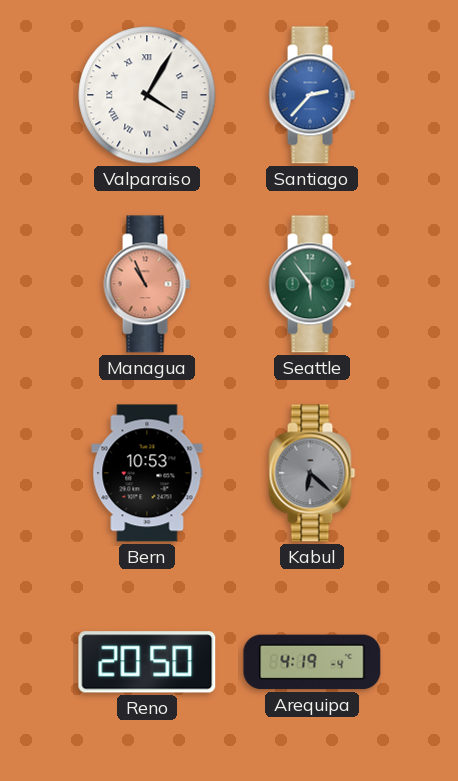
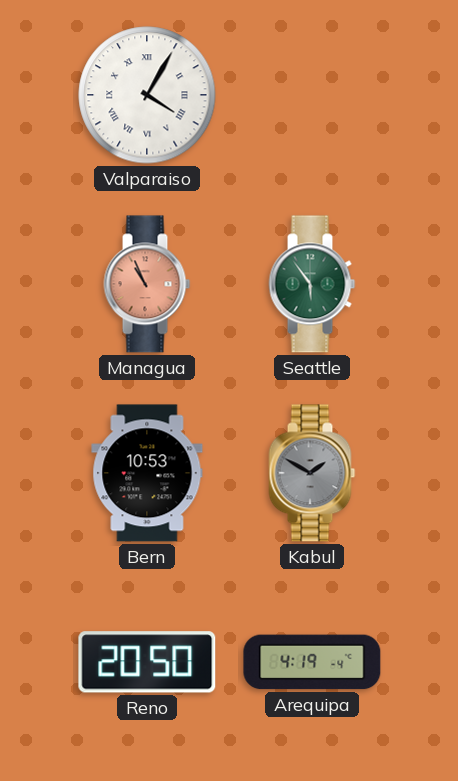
Santiago: 2:37 -> none (312, 95)
Kabul: 6:22 -> 1:50 (312, 473)
